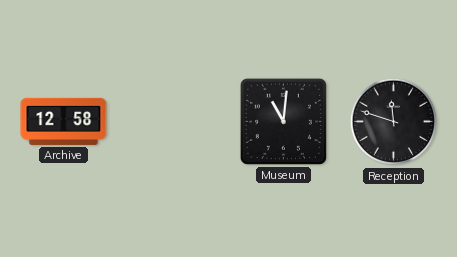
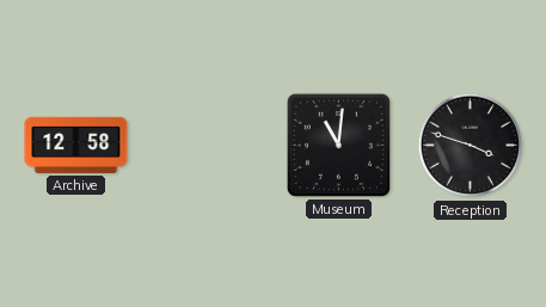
Reception: 11:48 -> 3:48 (471, 146)
